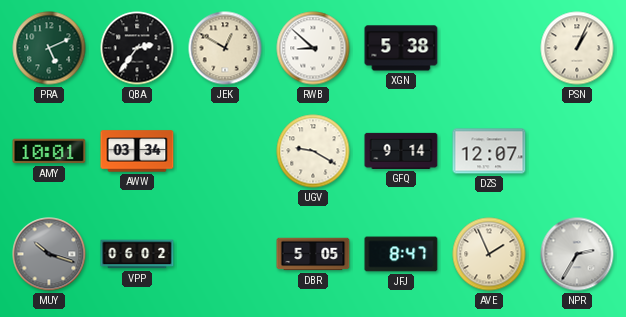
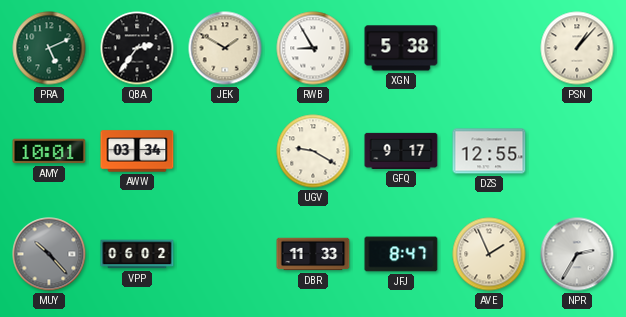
JEK: 12:50 -> 1:50 (225, 48)
RWB: 8:52 -> 8:55 (313, 48)
PSN: 1:04 -> 1:07 (577, 48)
GFQ: 9:14 -> 9:17 (401, 151)
DZS: 12:07 -> 12:55 (489, 151)
MUY: 10:18 -> 10:23 (49, 254)
DBR: 5:05 -> 11:33 (313, 254)
